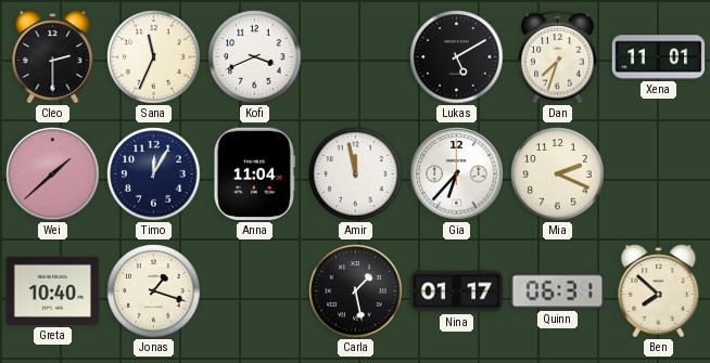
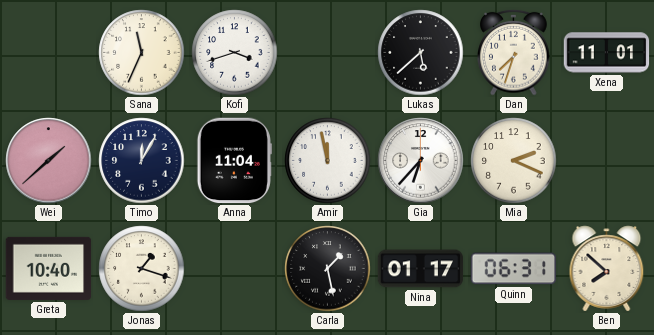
Cleo: 2:30 -> none (53, 57)
Kofi: 3:41 -> 3:42 (235, 53)
Lukas: 5:10 -> 5:38 (421, 53)
